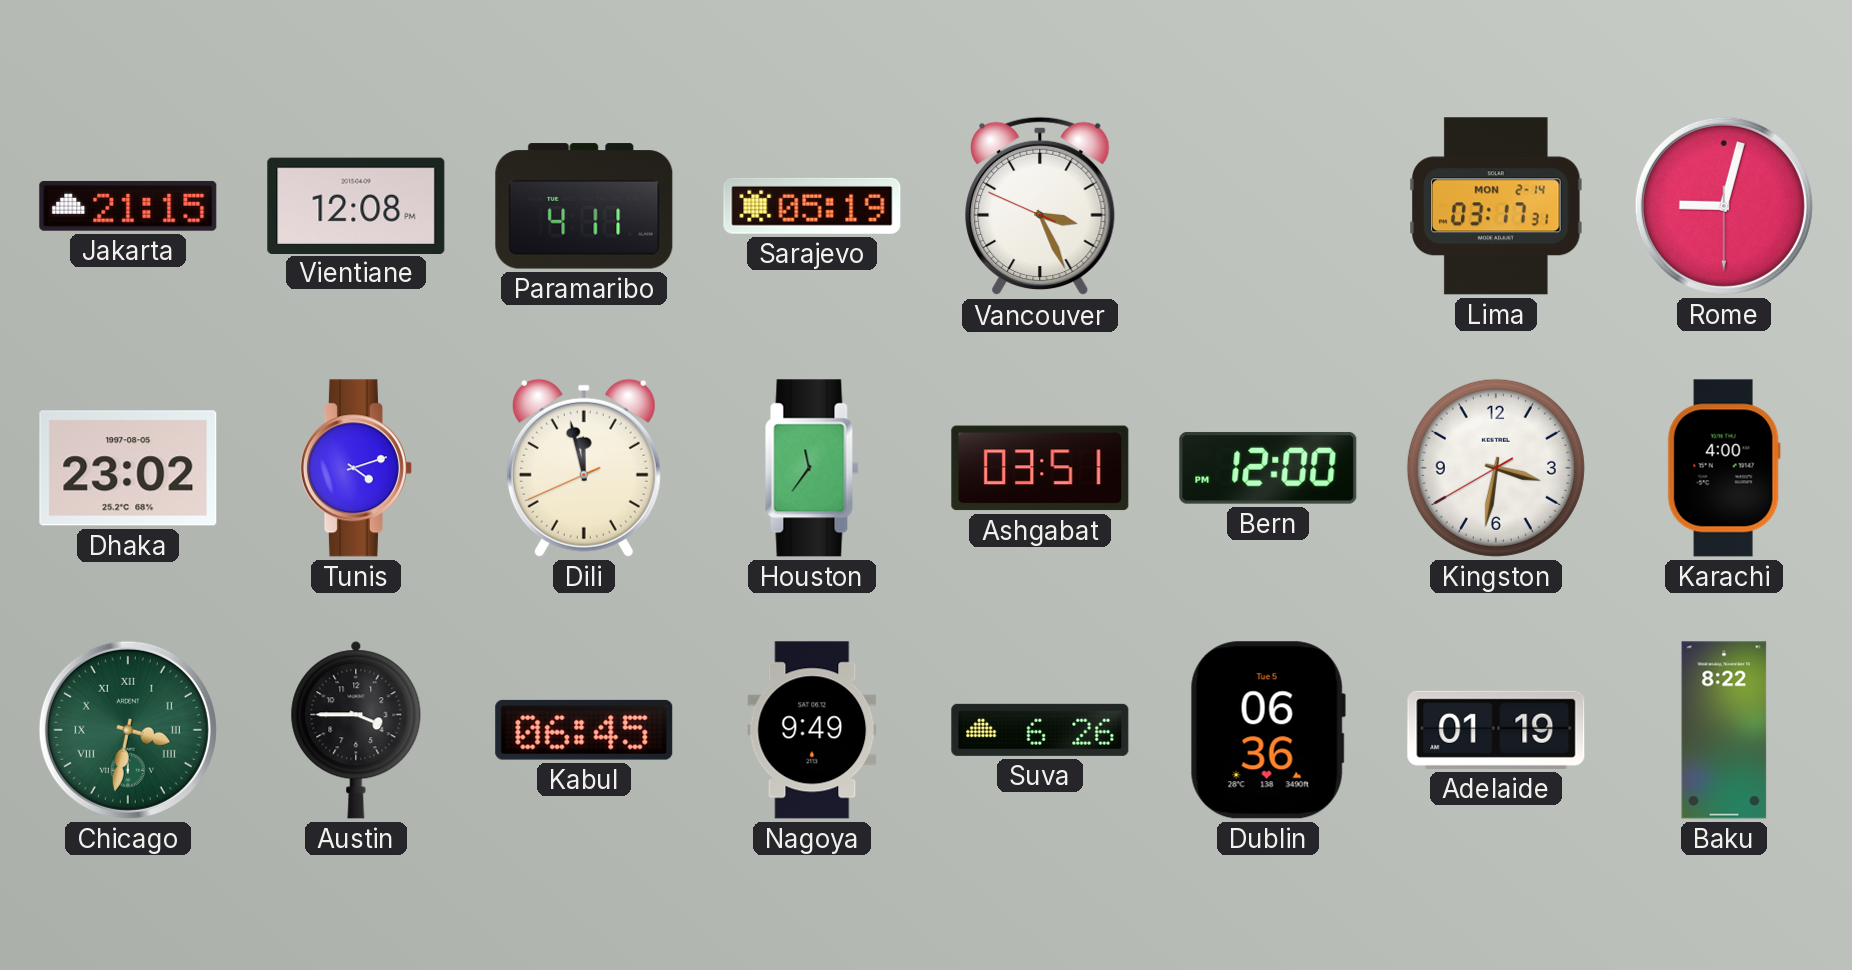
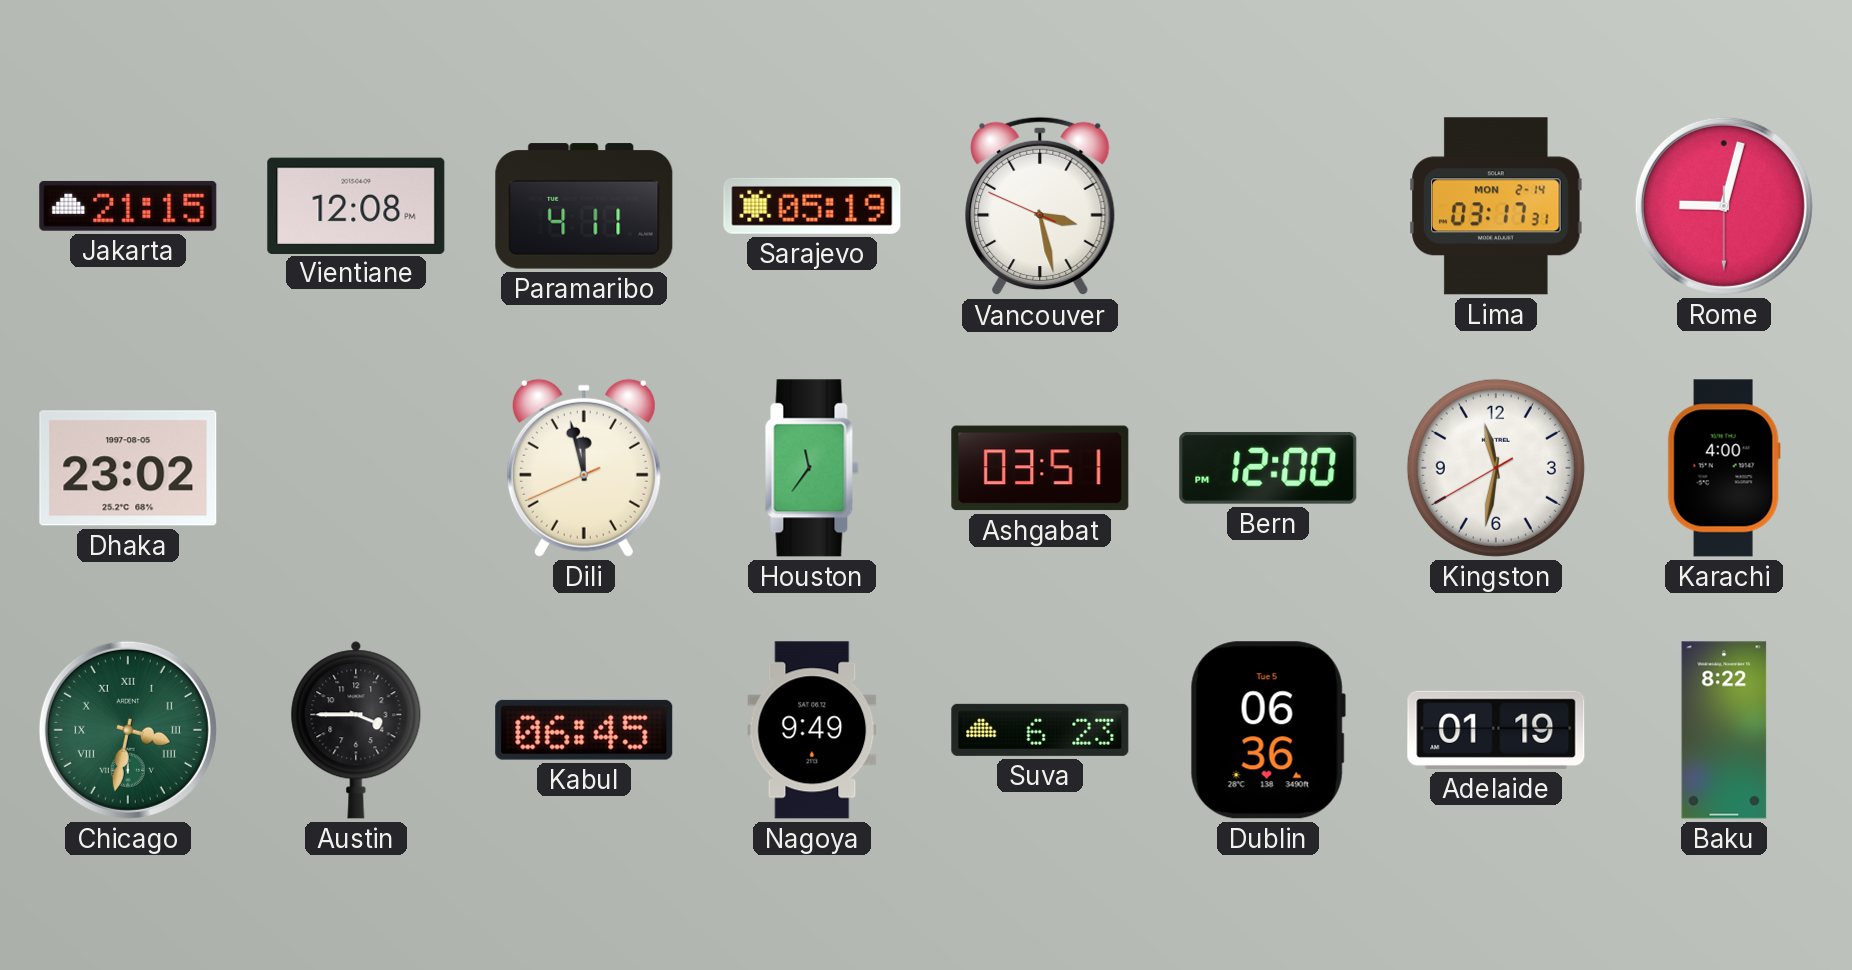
Vancouver: 3:25 -> 3:27 (1040, 206)
Tunis: 4:12 -> none (356, 468)
Kingston: 3:31 -> 11:31 (1496, 468)
Suva: 6:26 -> 6:23 (1040, 730)
